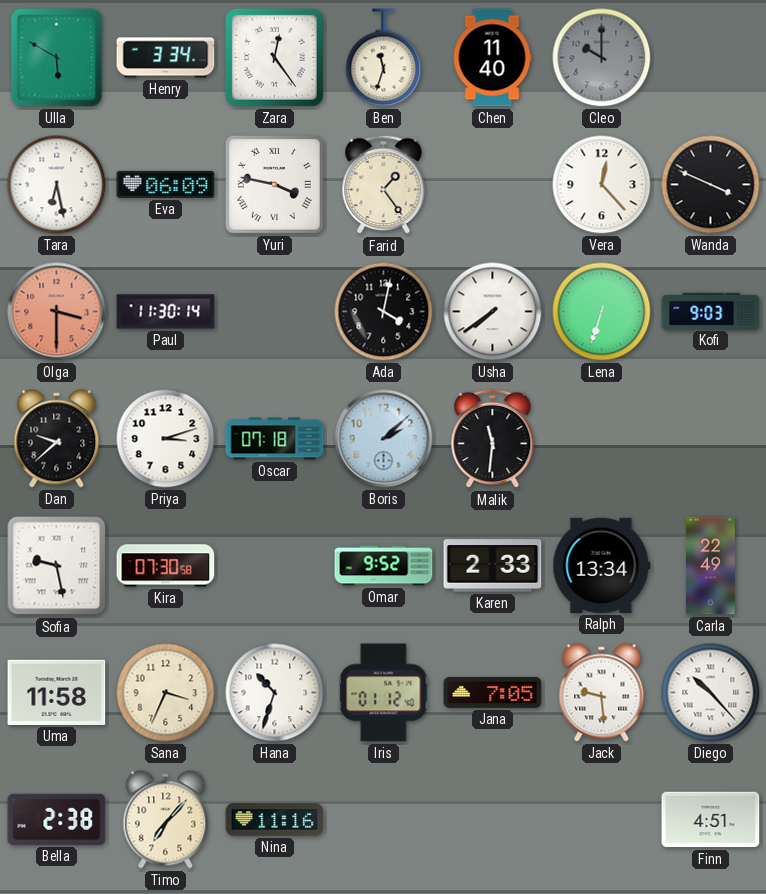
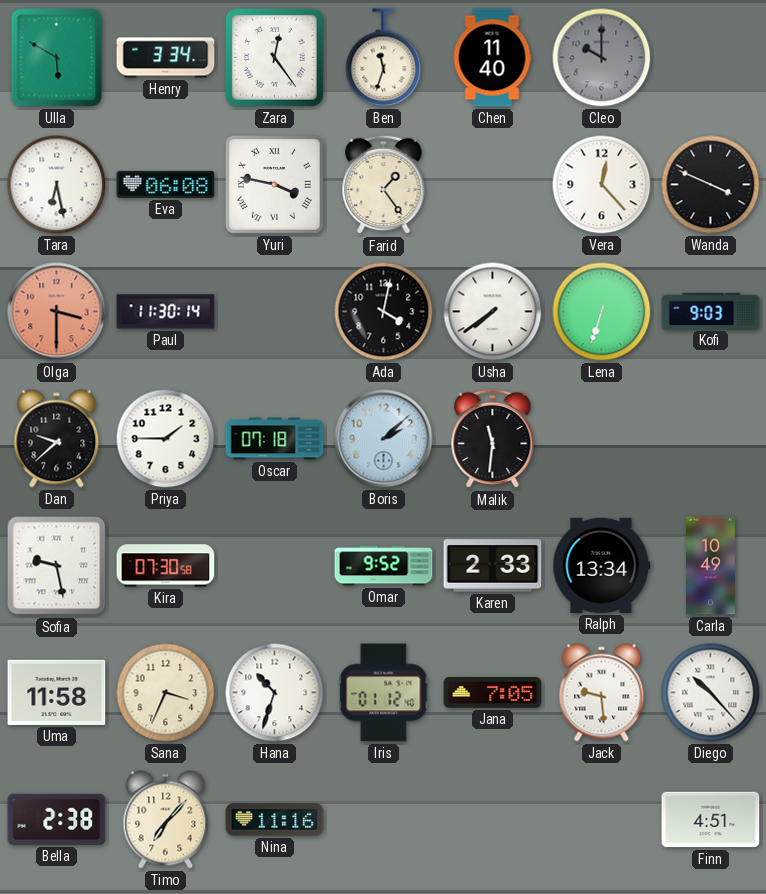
Eva: 06:09 -> 06:08 (166, 184)
Priya: 3:12 -> 1:45 (166, 439)
Carla: 22:49 -> 10:49 (711, 566)
